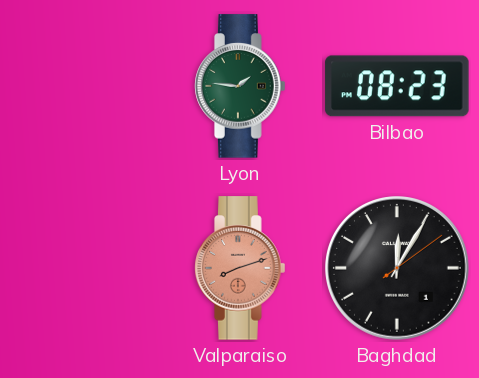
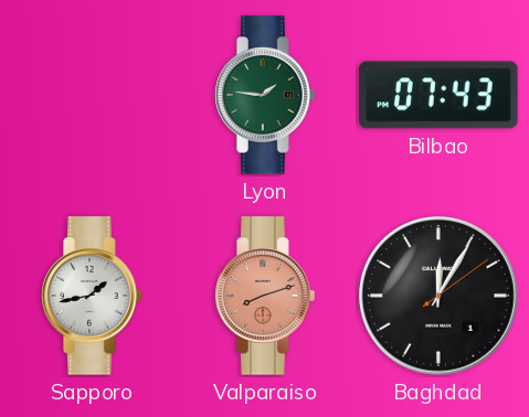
Bilbao: 08:23 -> 07:43 (438, 95)
Sapporo: none -> 1:43 (92, 296)
